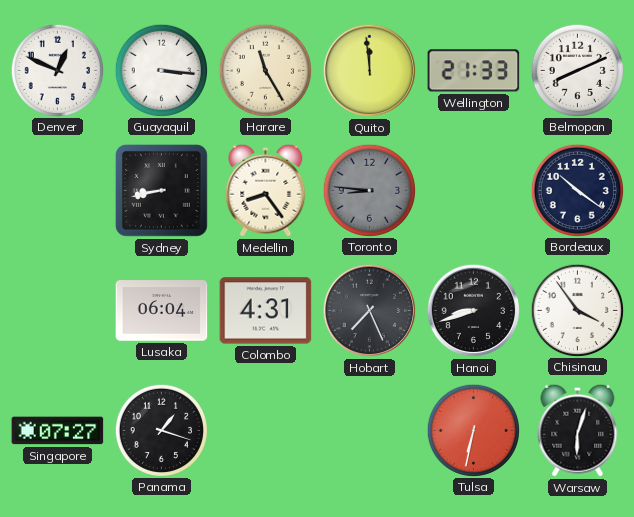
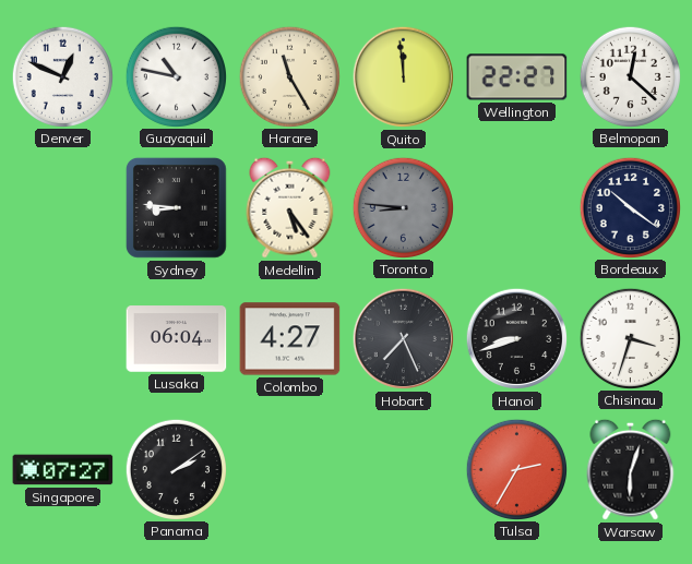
Guayaquil: 3:16 -> 10:47 (176, 76)
Wellington: 21:33 -> 22:27 (517, 77)
Belmopan: 8:11 -> 12:22 (630, 76)
Sydney: 8:43 -> 8:46 (177, 208)
Medellin: 8:24 -> 5:24 (290, 207)
Colombo: 4:31 -> 4:27 (290, 339)
Chisinau: 3:54 -> 3:33 (630, 338)
Panama: 1:18 -> 2:09 (176, 469)
Tulsa: 6:32 -> 2:35 (516, 469)
